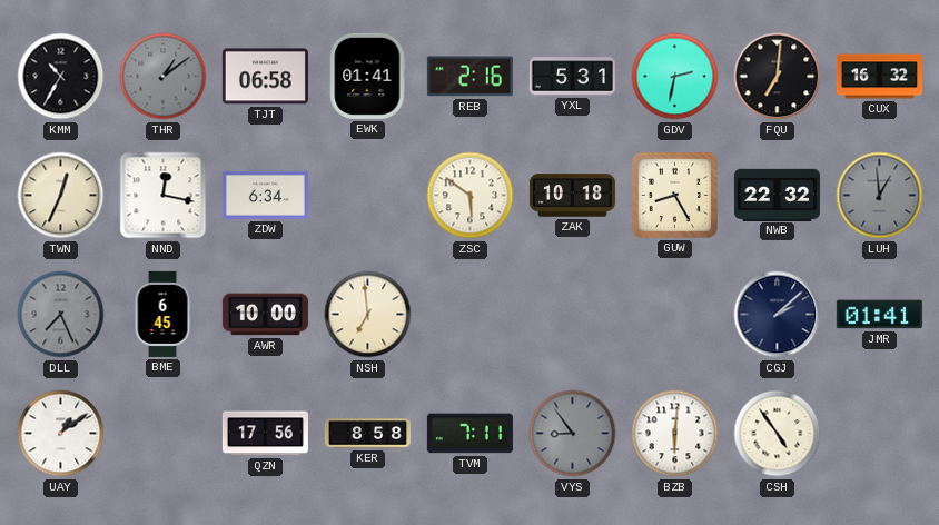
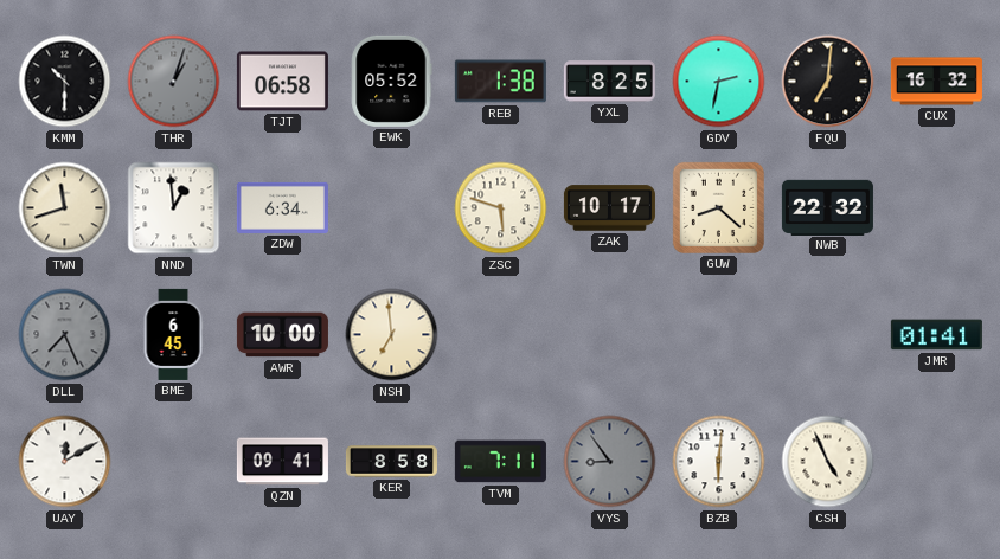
KMM: 10:35 -> 10:30 (65, 82)
THR: 1:09 -> 1:03 (174, 82)
EWK: 01:41 -> 05:52 (392, 81)
REB: 2:16 -> 1:38 (500, 82)
YXL: 5:31 -> 8:25 (609, 82)
TWN: 12:34 -> 11:42 (65, 208)
NND: 12:17 -> 12:59 (174, 208)
ZSC: 5:51 -> 5:48 (501, 208)
ZAK: 10:18 -> 10:17 (609, 208)
GUW: 8:25 -> 8:22 (718, 207)
LUH: 12:59 -> none (880, 196)
CGJ: 2:08 -> none (778, 315)
UAY: 1:09 -> 12:10 (65, 462)
QZN: 17:56 -> 09:41 (282, 462)
CSH: 4:54 -> 4:56 (828, 462)
